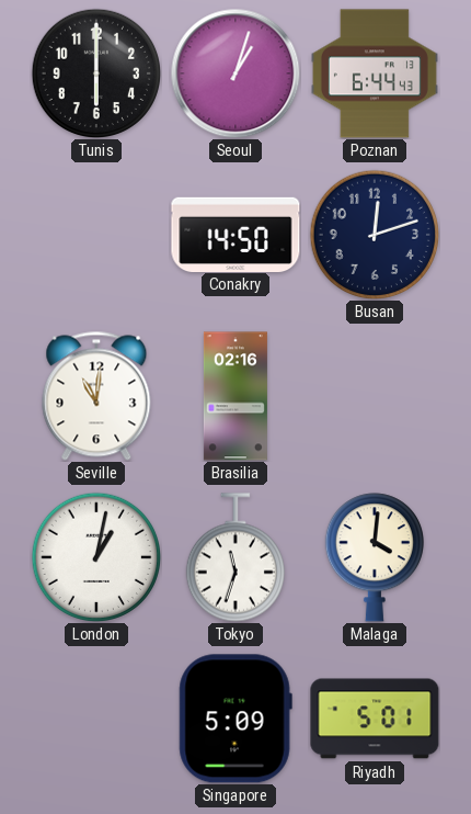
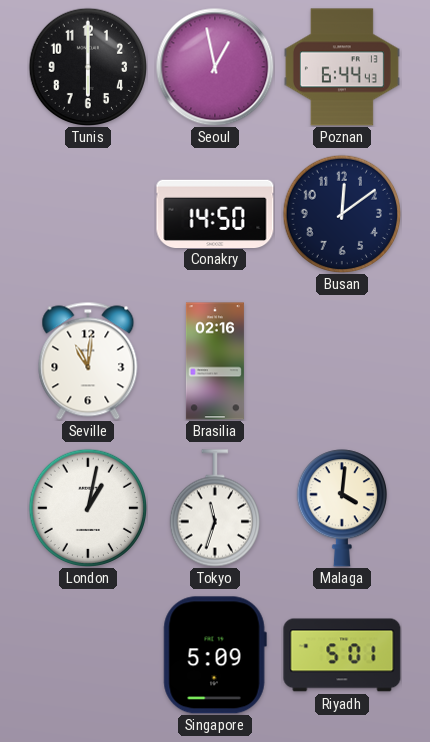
Seoul: 1:03 -> 12:58 (215, 67)
Busan: 12:12 -> 12:09 (341, 213)
